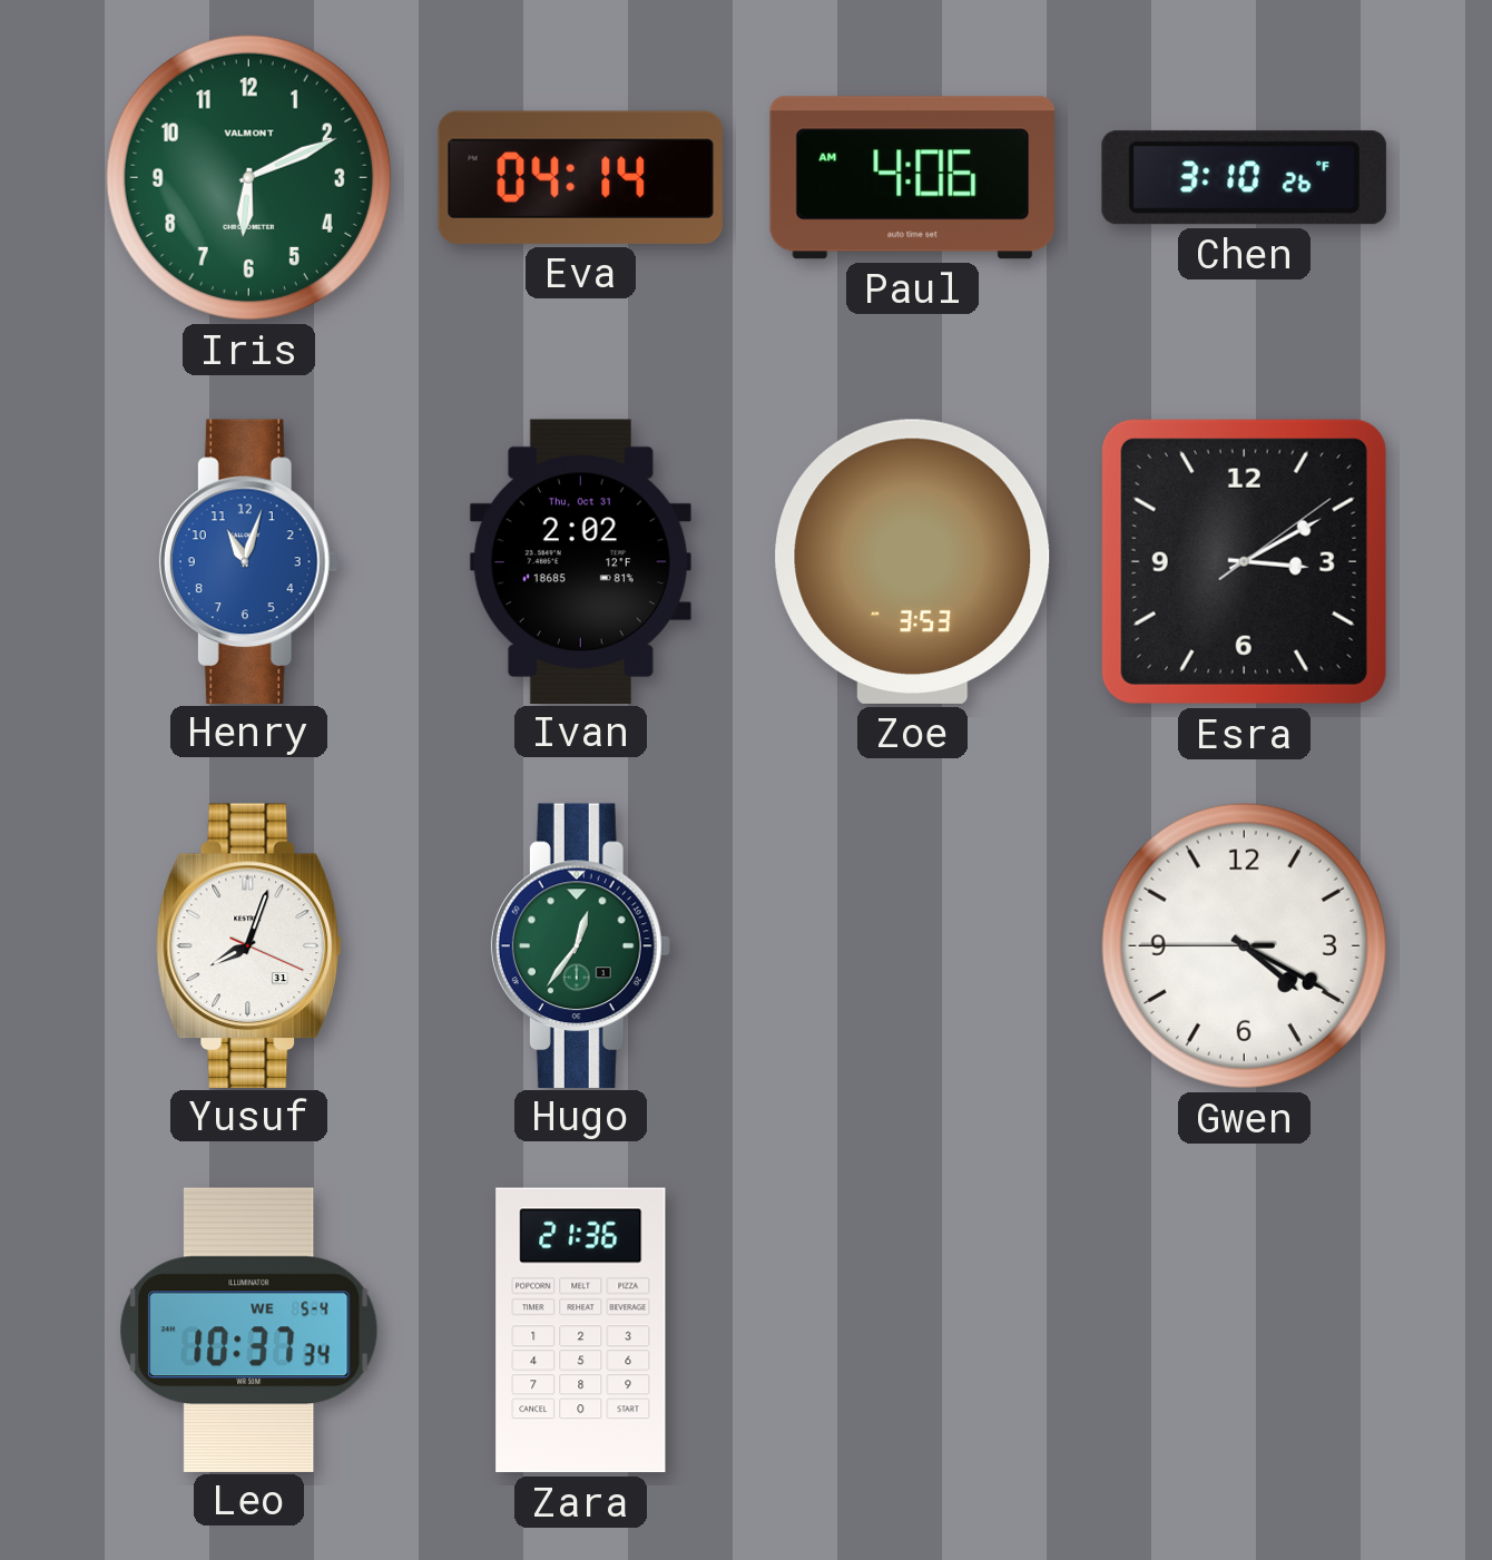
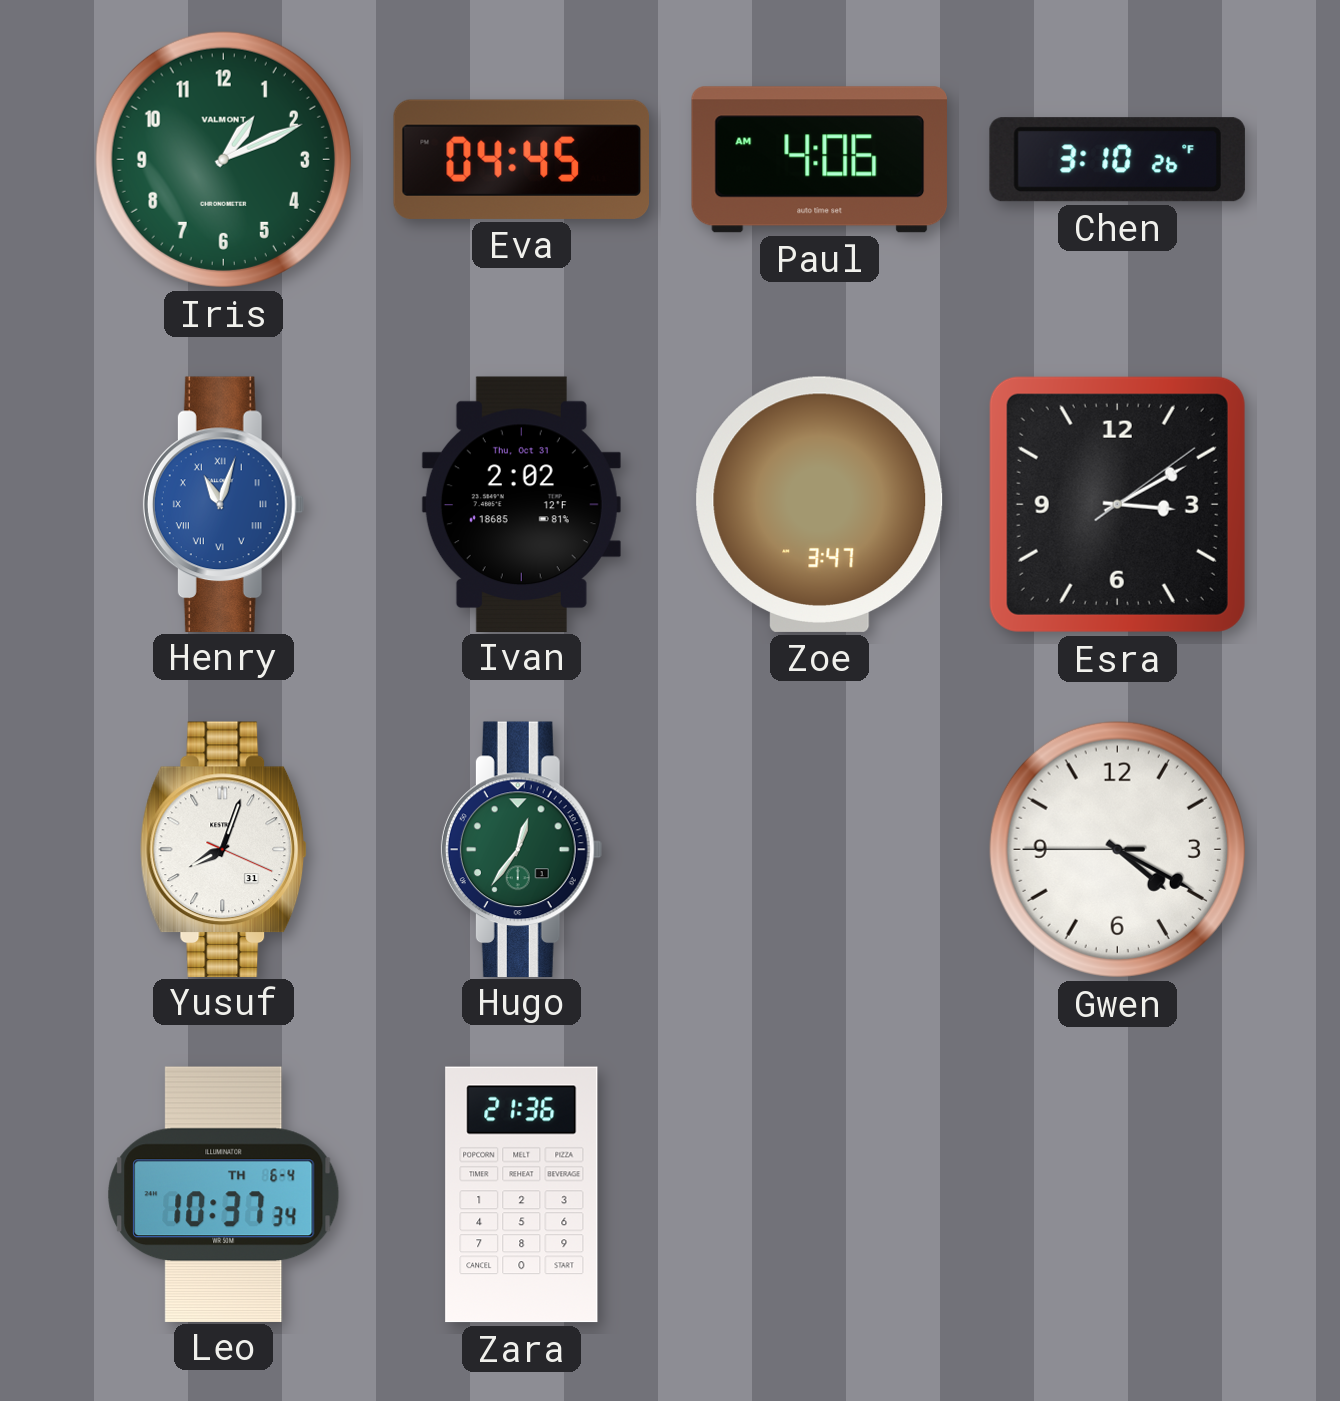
Iris: 6:11 -> 1:11 (223, 159)
Eva: 04:14 -> 04:45 (521, 159)
Henry numerals: Arabic -> Roman (223, 504)
Zoe: 3:53 -> 3:47 (820, 504)
Leo date: WE 5-4 -> TH 6-4 (224, 1194)
